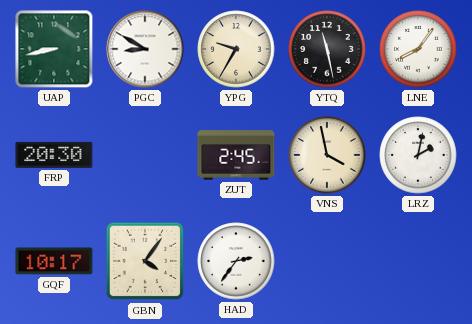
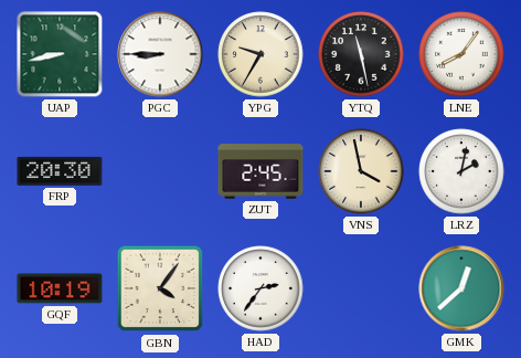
PGC: 8:50 -> 8:45 (160, 54)
GQF: 10:17 -> 10:19 (60, 288)
GMK: none -> 12:38 (461, 288)
